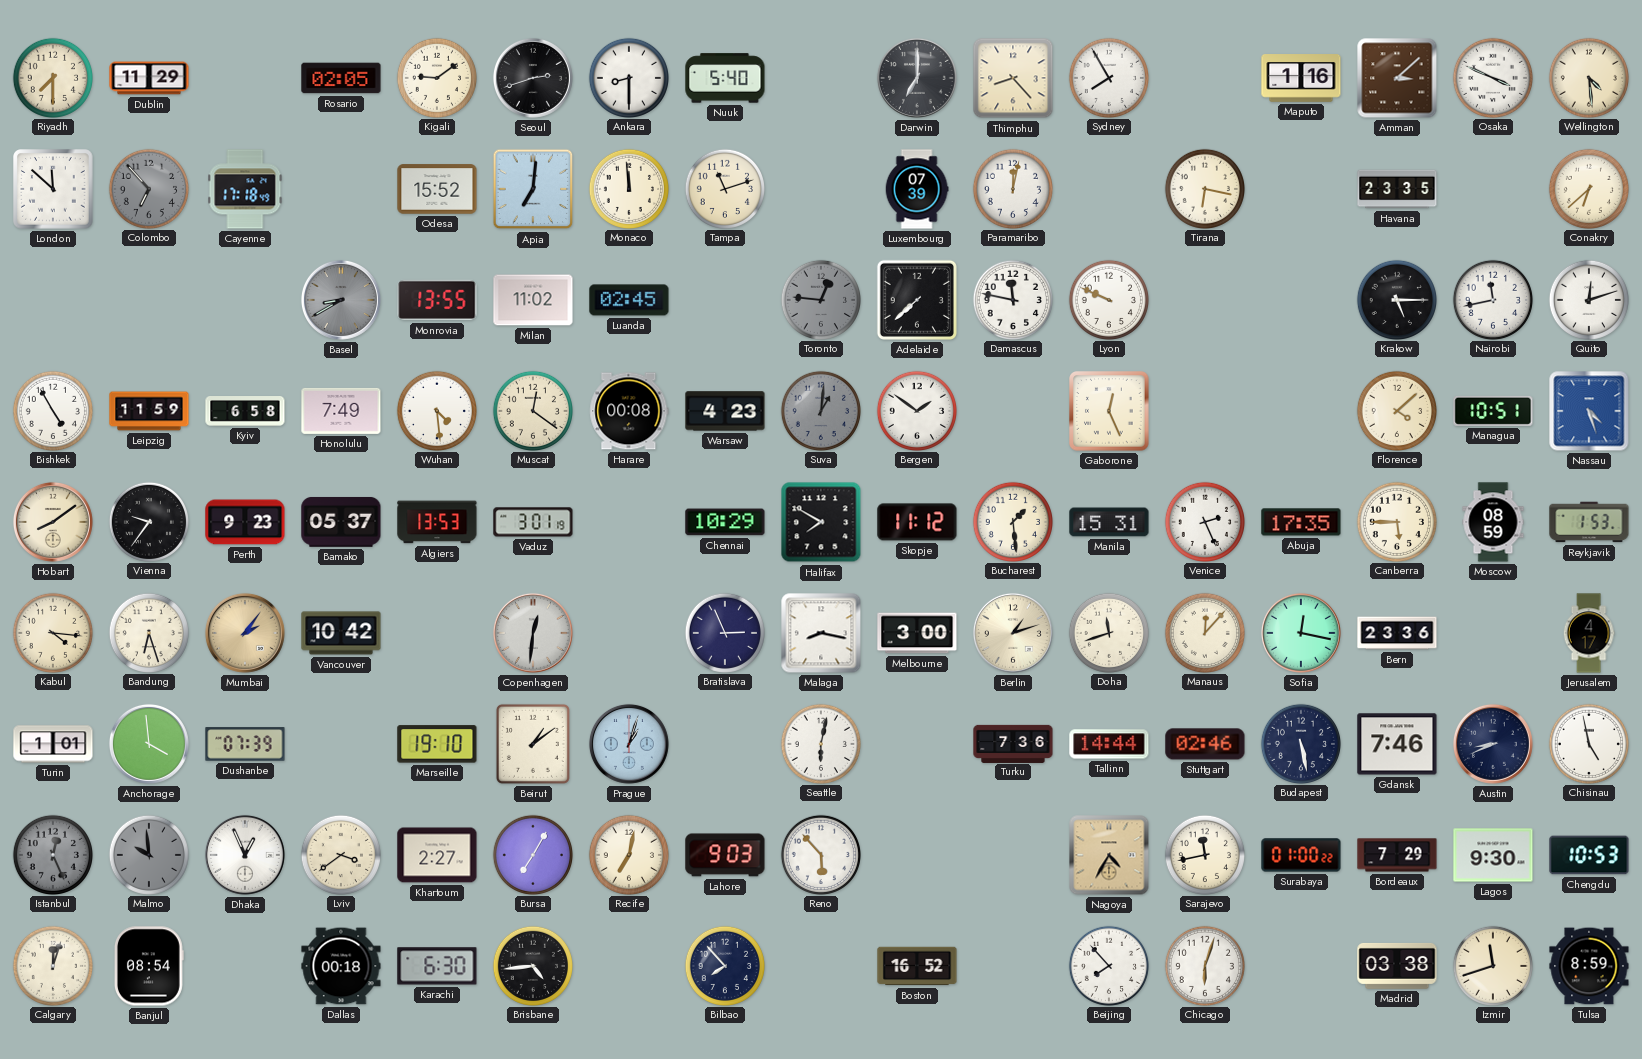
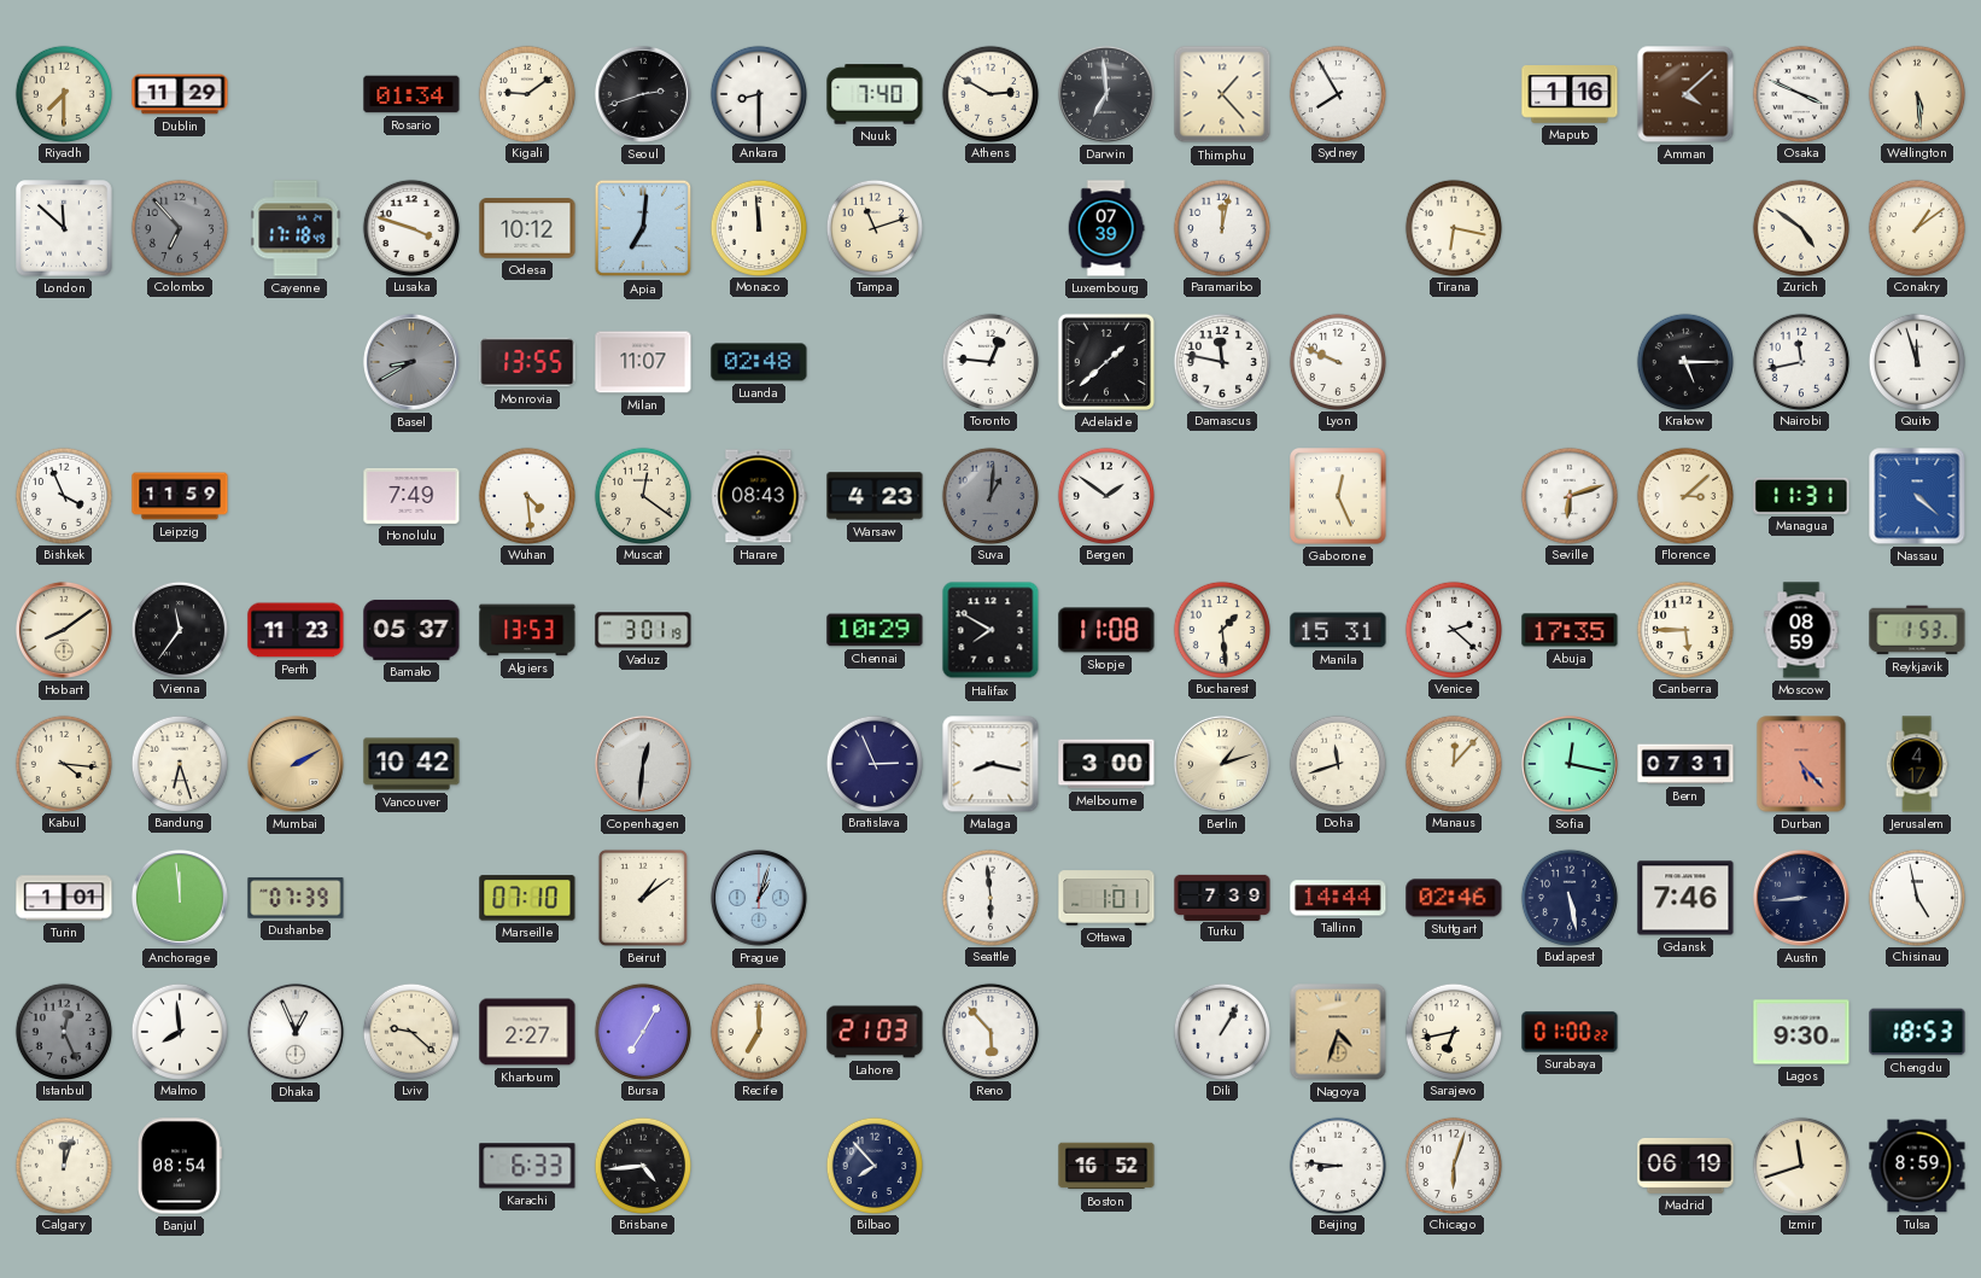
Rosario: 02:05 -> 01:34 (411, 94)
Nuuk: 5:40 -> 7:40 (875, 94)
Athens: none -> 2:50 (989, 93)
Darwin: 7:00 -> 6:59 (1106, 94)
Thimphu: 8:23 -> 1:23 (1222, 94)
Amman: 3:08 -> 4:08 (1685, 94)
Wellington: 4:29 -> 5:29 (1916, 93)
Lusaka: none -> 3:48 (410, 227)
Odesa: 15:52 -> 10:12 (527, 228)
Havana: 23:35 -> none (1397, 189)
Zurich: none -> 4:51 (1800, 227)
Conakry: 6:38 -> 1:09 (1916, 227)
Milan: 11:02 -> 11:07 (643, 362)
Luanda: 02:45 -> 02:48 (759, 362)
Toronto dial: grey -> white (989, 361)
Adelaide: 7:38 -> 1:38 (1106, 362)
Quito: 12:12 -> 11:57 (1916, 361)
Bishkek: 4:55 -> 3:56 (63, 495)
Kyiv: 6:58 -> none (245, 412)
Harare: 00:08 -> 08:43 (759, 496)
Seville: none -> 6:12 (1568, 495)
Florence: 4:08 -> 3:08 (1684, 495)
Managua: 10:51 -> 11:31 (1801, 496)
Nassau: 4:27 -> 4:22 (1917, 496)
Vienna: 9:36 -> 11:36 (179, 629)
Perth: 9:23 -> 11:23 (296, 630)
Skopje: 11:12 -> 11:08 (1106, 630)
Venice: 2:26 -> 2:22 (1453, 629)
Mumbai: 2:06 -> 2:10 (296, 764)
Bern: 23:36 -> 07:31 (1685, 764)
Durban: none -> 5:23 (1801, 764)
Anchorage: 3:59 -> 11:59 (180, 898)
Marseille: 19:10 -> 07:10 (527, 898)
Seattle: 6:02 -> 5:59 (989, 897)
Ottawa: none -> 1:01 (1106, 898)
Turku: 7:36 -> 7:39 (1222, 897)
Austin: 8:41 -> 8:44 (1801, 898)
Malmo: 9:59 -> 7:59 (179, 1031)
Malmo dial: grey -> white (179, 1031)
Lviv: 3:39 -> 9:22 (410, 1031)
Recife: 7:02 -> 7:00 (758, 1031)
Lahore: 9:03 -> 21:03 (875, 1032)
Dili: none -> 1:05 (1221, 1031)
Nagoya: 4:35 -> 4:33 (1338, 1032)
Sarajevo: 11:43 -> 6:43 (1453, 1031)
Bordeaux: 7:29 -> none (1397, 855)
Chengdu: 10:53 -> 18:53 (1917, 1032)
Dallas: 00:18 -> none (341, 966)
Karachi: 6:30 -> 6:33 (527, 1166)
Beijing: 7:53 -> 8:46 (1337, 1165)
Madrid: 03:38 -> 06:19 (1685, 1166)
